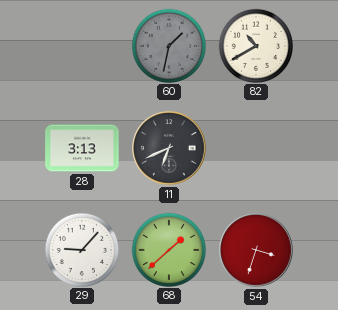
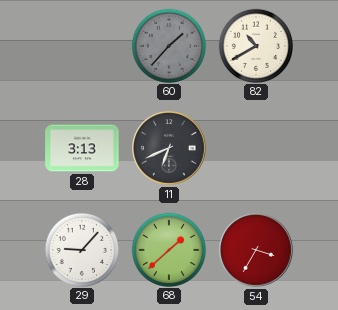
60: 1:32 -> 1:37 (168, 45)
54: 3:33 -> 3:35 (257, 251)
